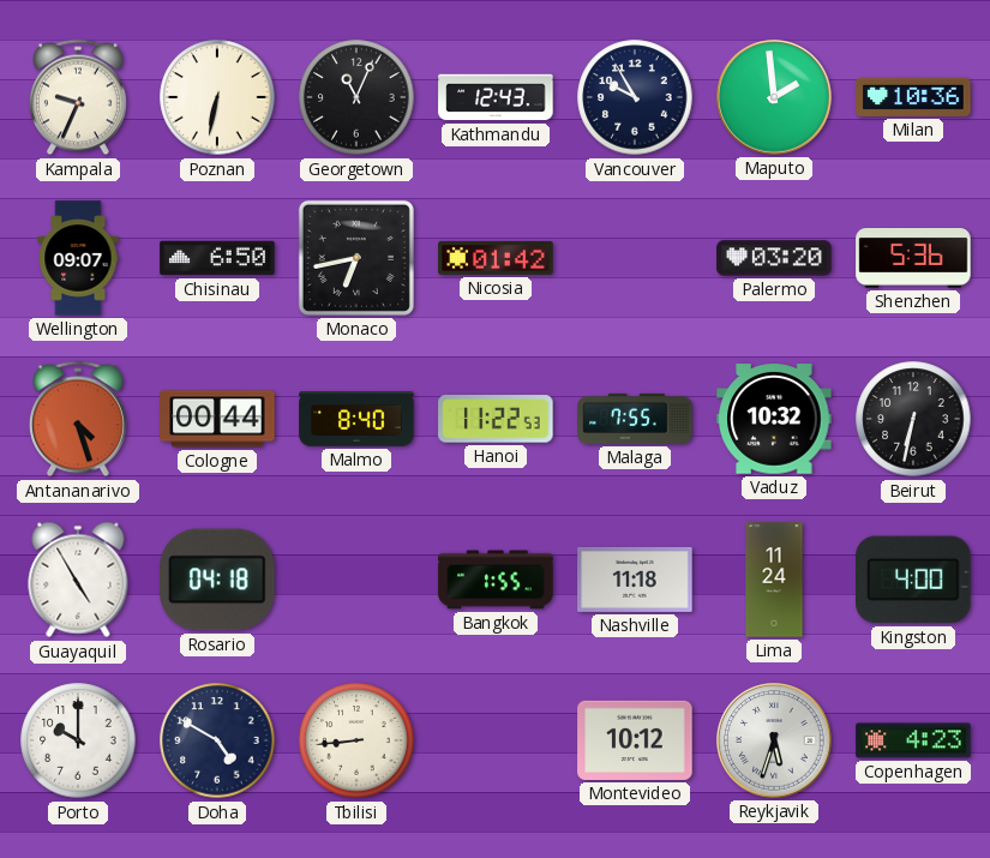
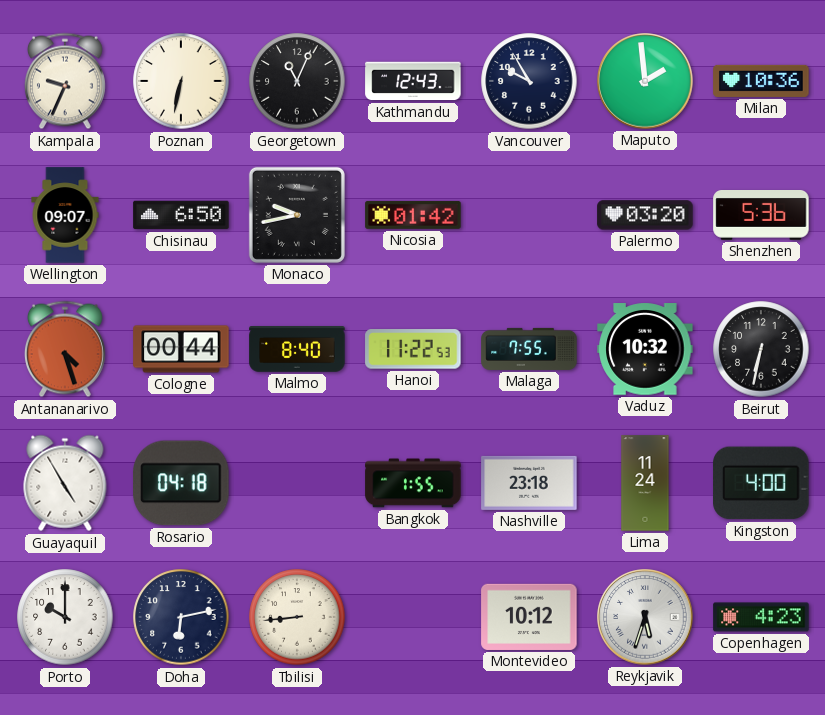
Monaco: 6:43 -> 9:43 (297, 215)
Nashville: 11:18 -> 23:18 (529, 483)
Doha: 4:50 -> 6:13 (181, 617)
